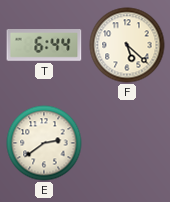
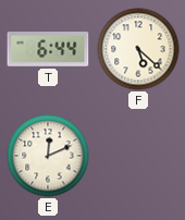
E: 2:39 -> 12:11 (48, 156)
